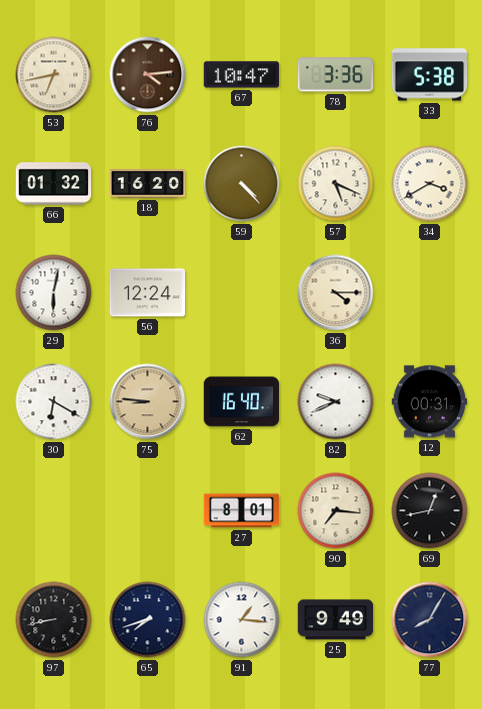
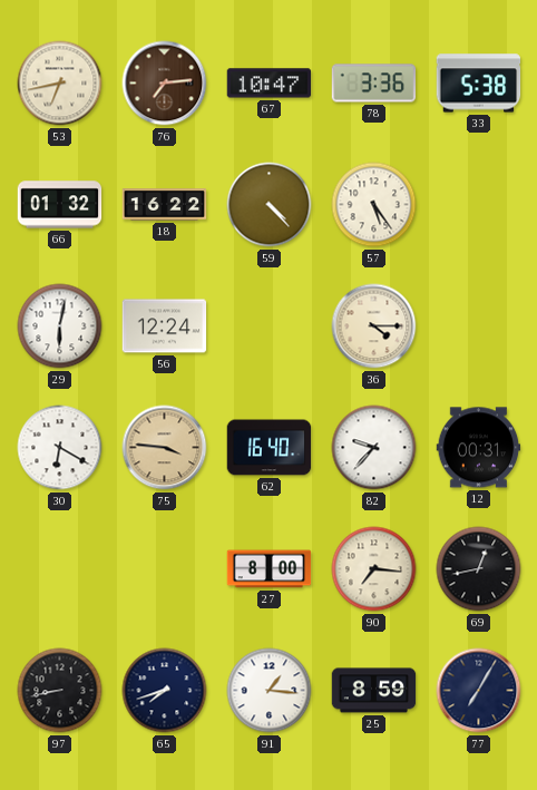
76: 4:14 -> 7:14 (165, 84)
18: 16:20 -> 16:22 (165, 205)
57: 5:19 -> 5:24 (374, 205)
34: 3:40 -> none (430, 184)
75: 8:46 -> 3:46 (165, 448)
82: 9:41 -> 9:37 (374, 448)
27: 8:01 -> 8:00 (270, 569)
25: 9:49 -> 8:59 (374, 691)
77: 8:05 -> 7:05 (479, 691)
